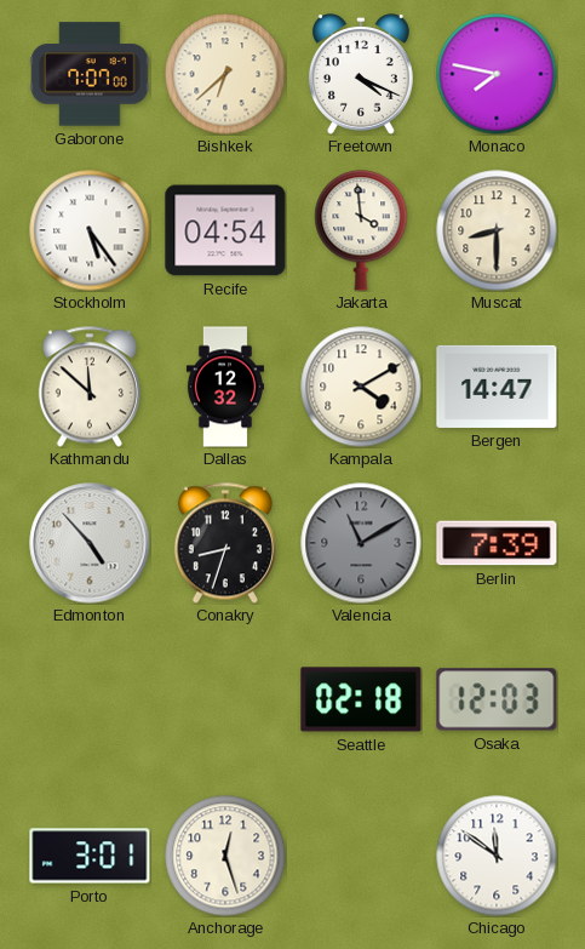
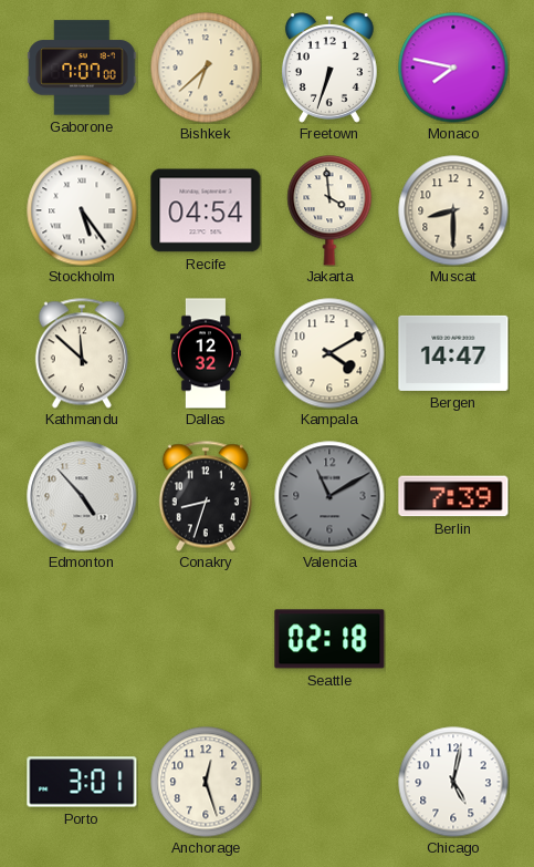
Freetown: 4:19 -> 6:33 (329, 68)
Osaka: 12:03 -> none (497, 699)
Chicago: 11:51 -> 5:02 (453, 782)
